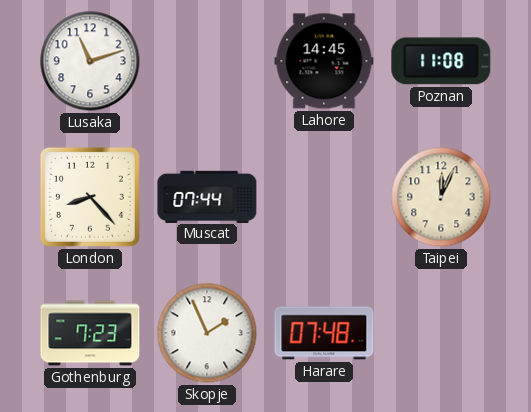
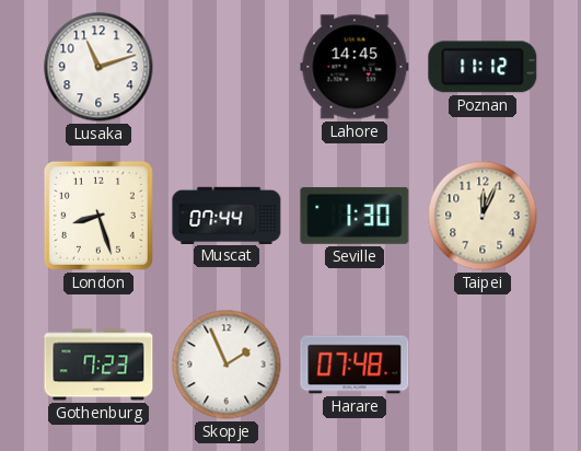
Poznan: 11:08 -> 11:12 (483, 67)
London: 8:23 -> 8:27 (98, 216)
Seville: none -> 1:30 (355, 216)
